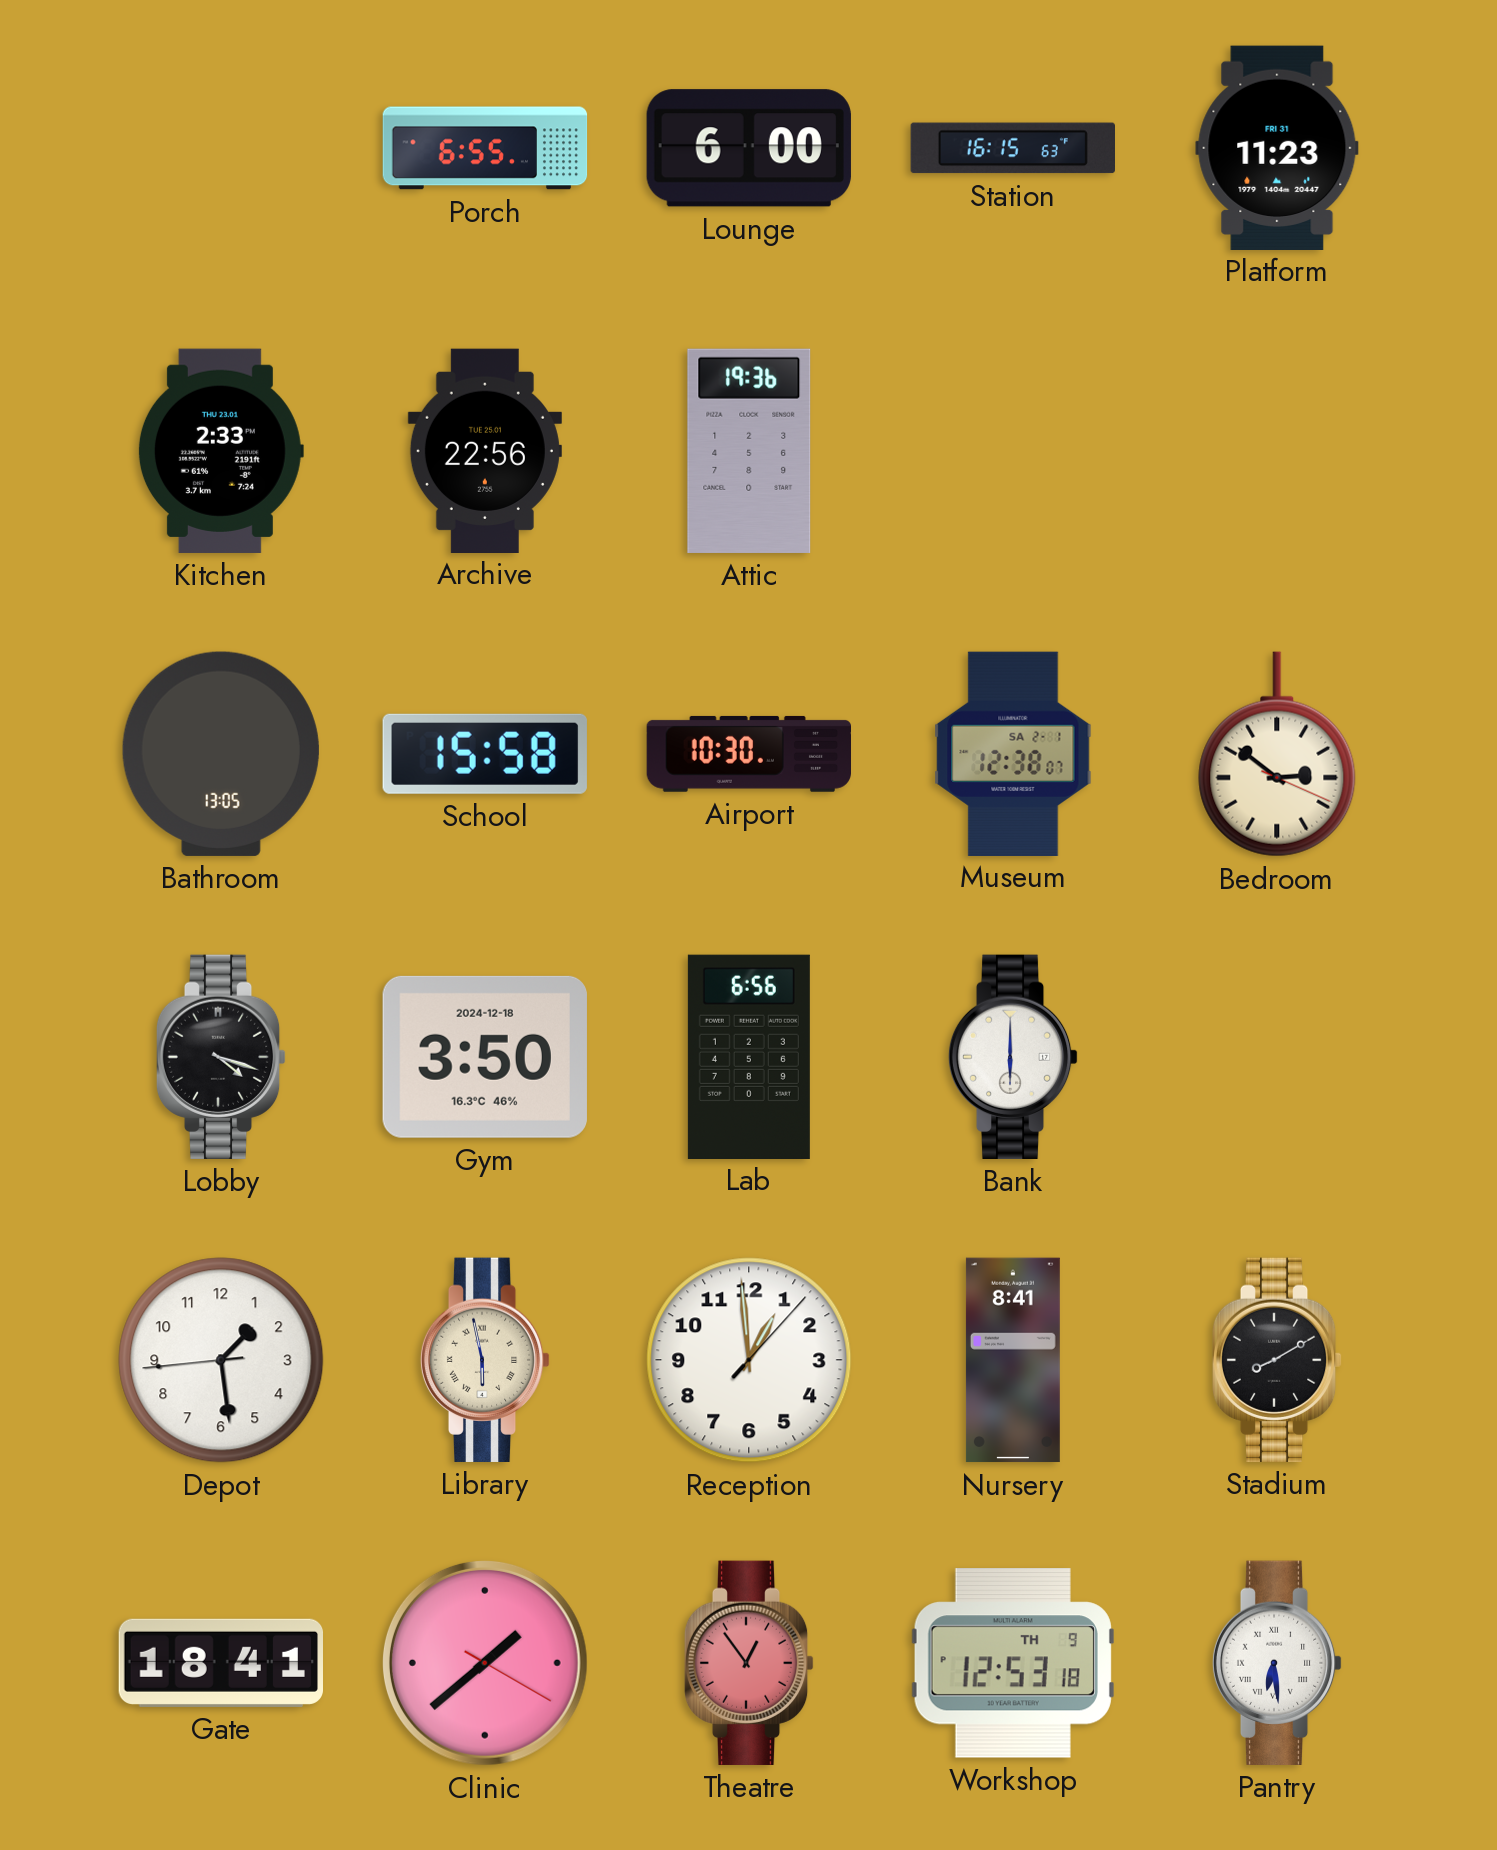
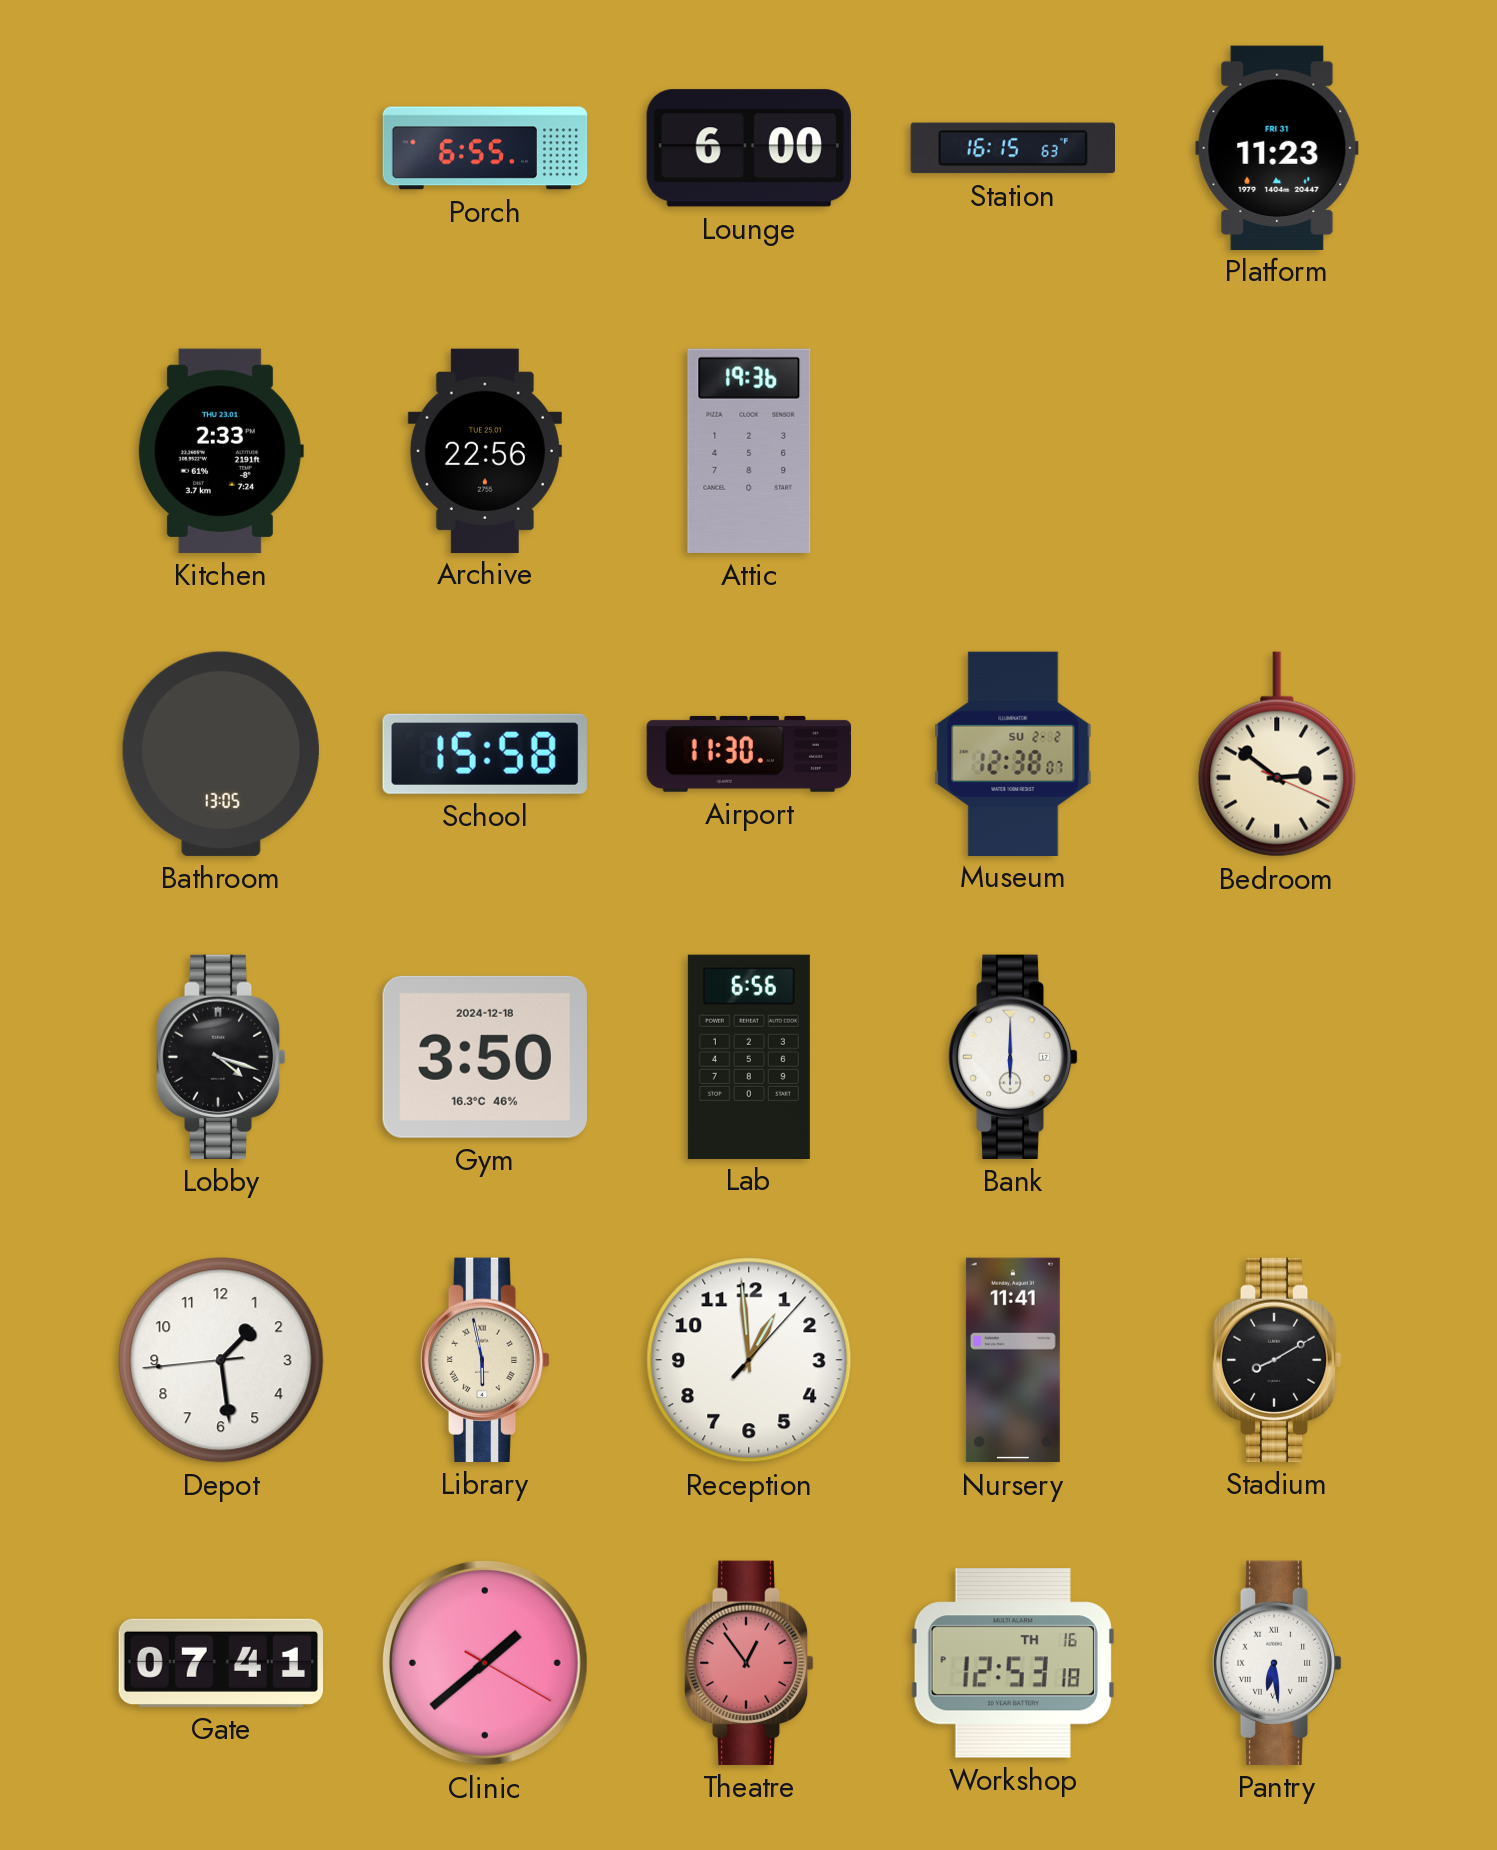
Airport: 10:30 -> 11:30 (748, 754)
Museum date: SA 2-1 -> SU 2-2 (1013, 753)
Nursery: 8:41 -> 11:41 (1013, 1360)
Gate: 18:41 -> 07:41 (220, 1663)
Workshop date: TH 9 -> TH 16 (1013, 1664)
